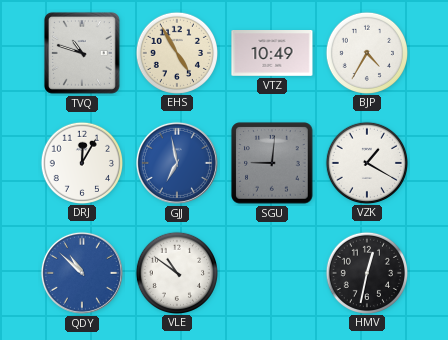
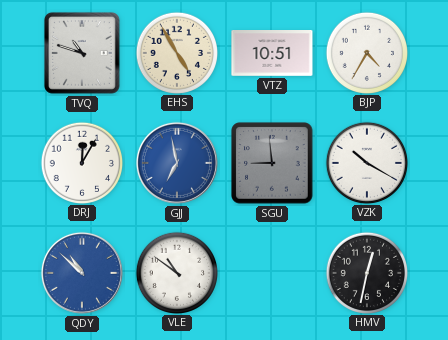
VTZ: 10:49 -> 10:51 (272, 54)
SGU: 9:01 -> 8:59 (272, 163)
VZK: 1:20 -> 10:20 (366, 162)
